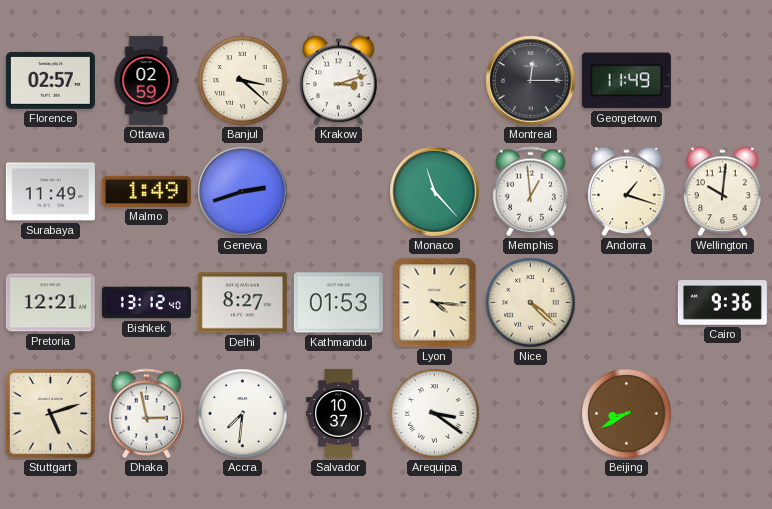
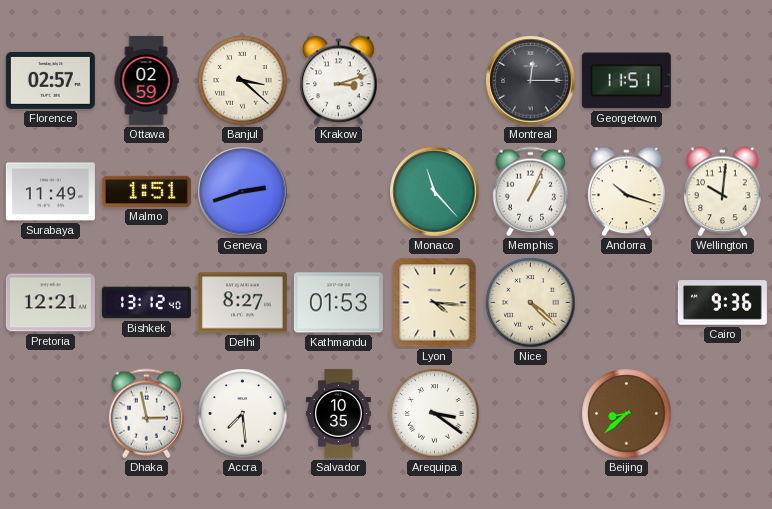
Georgetown: 11:49 -> 11:51 (626, 81)
Malmo: 1:49 -> 1:51 (146, 191)
Memphis: 12:59 -> 1:04 (530, 192)
Andorra: 1:18 -> 10:18 (627, 192)
Stuttgart: 5:12 -> none (51, 414)
Accra: 7:31 -> 7:29 (243, 414)
Salvador: 10:37 -> 10:35 (338, 413)
Beijing: 8:40 -> 8:38 (627, 414)
